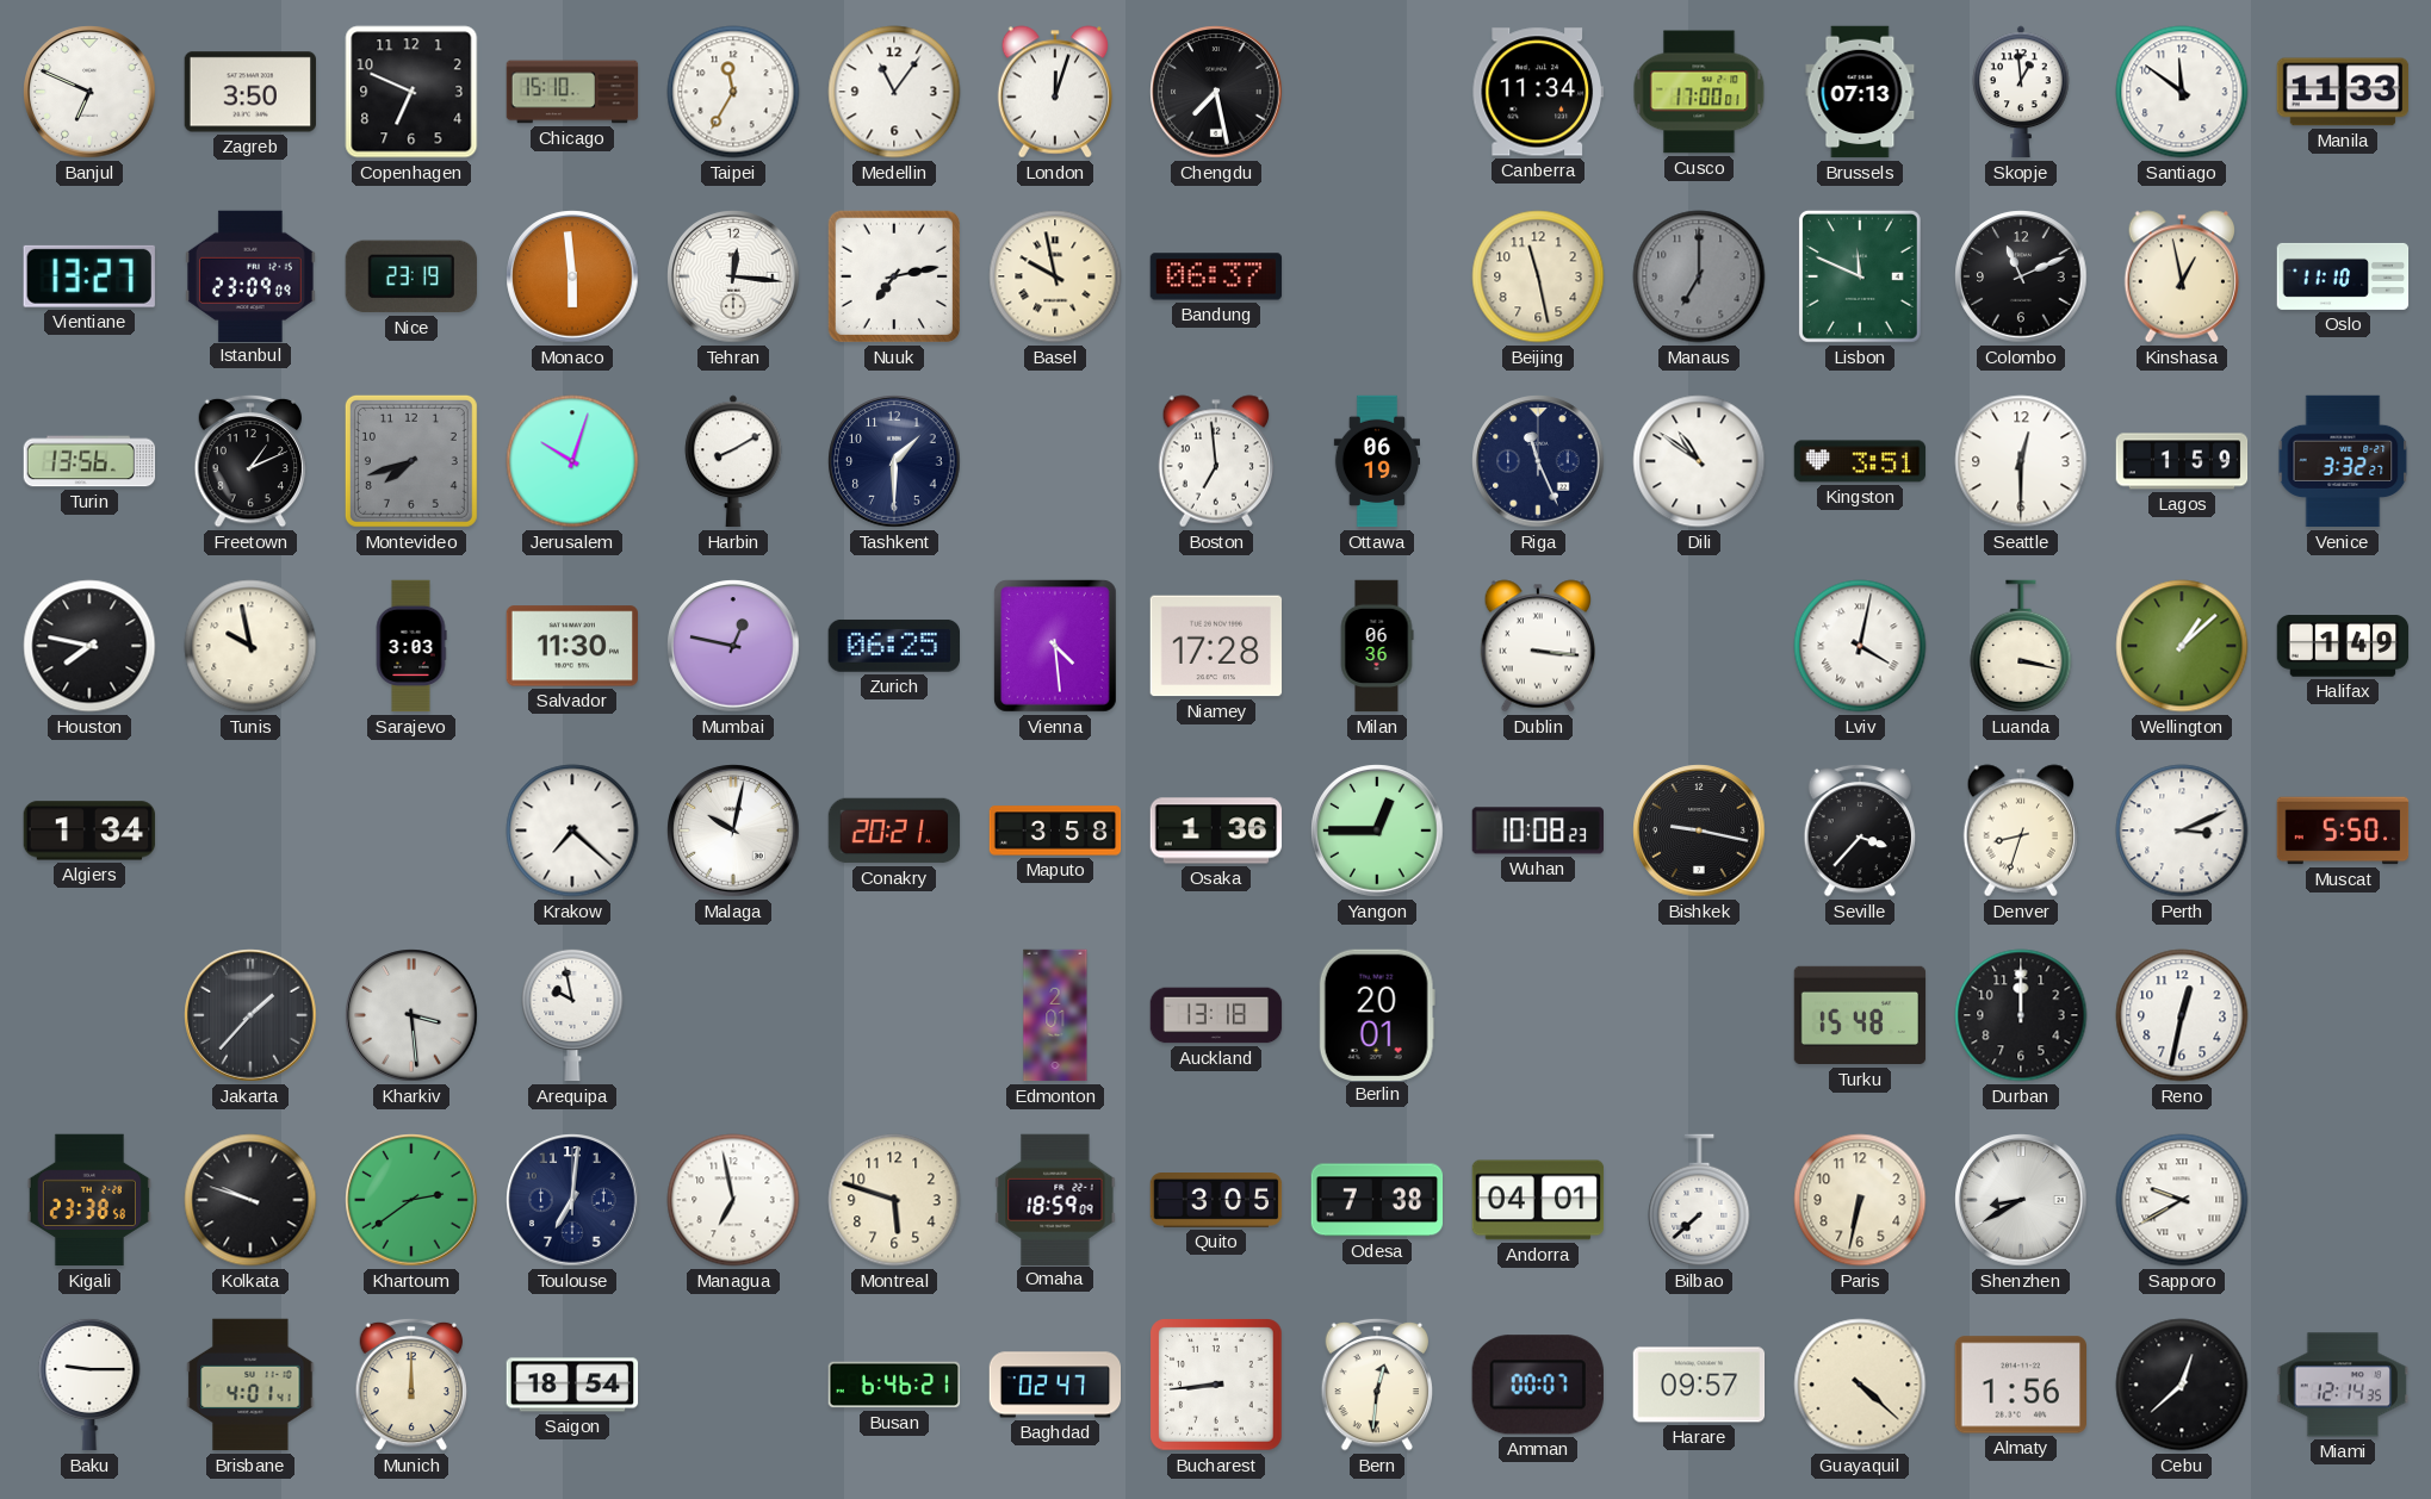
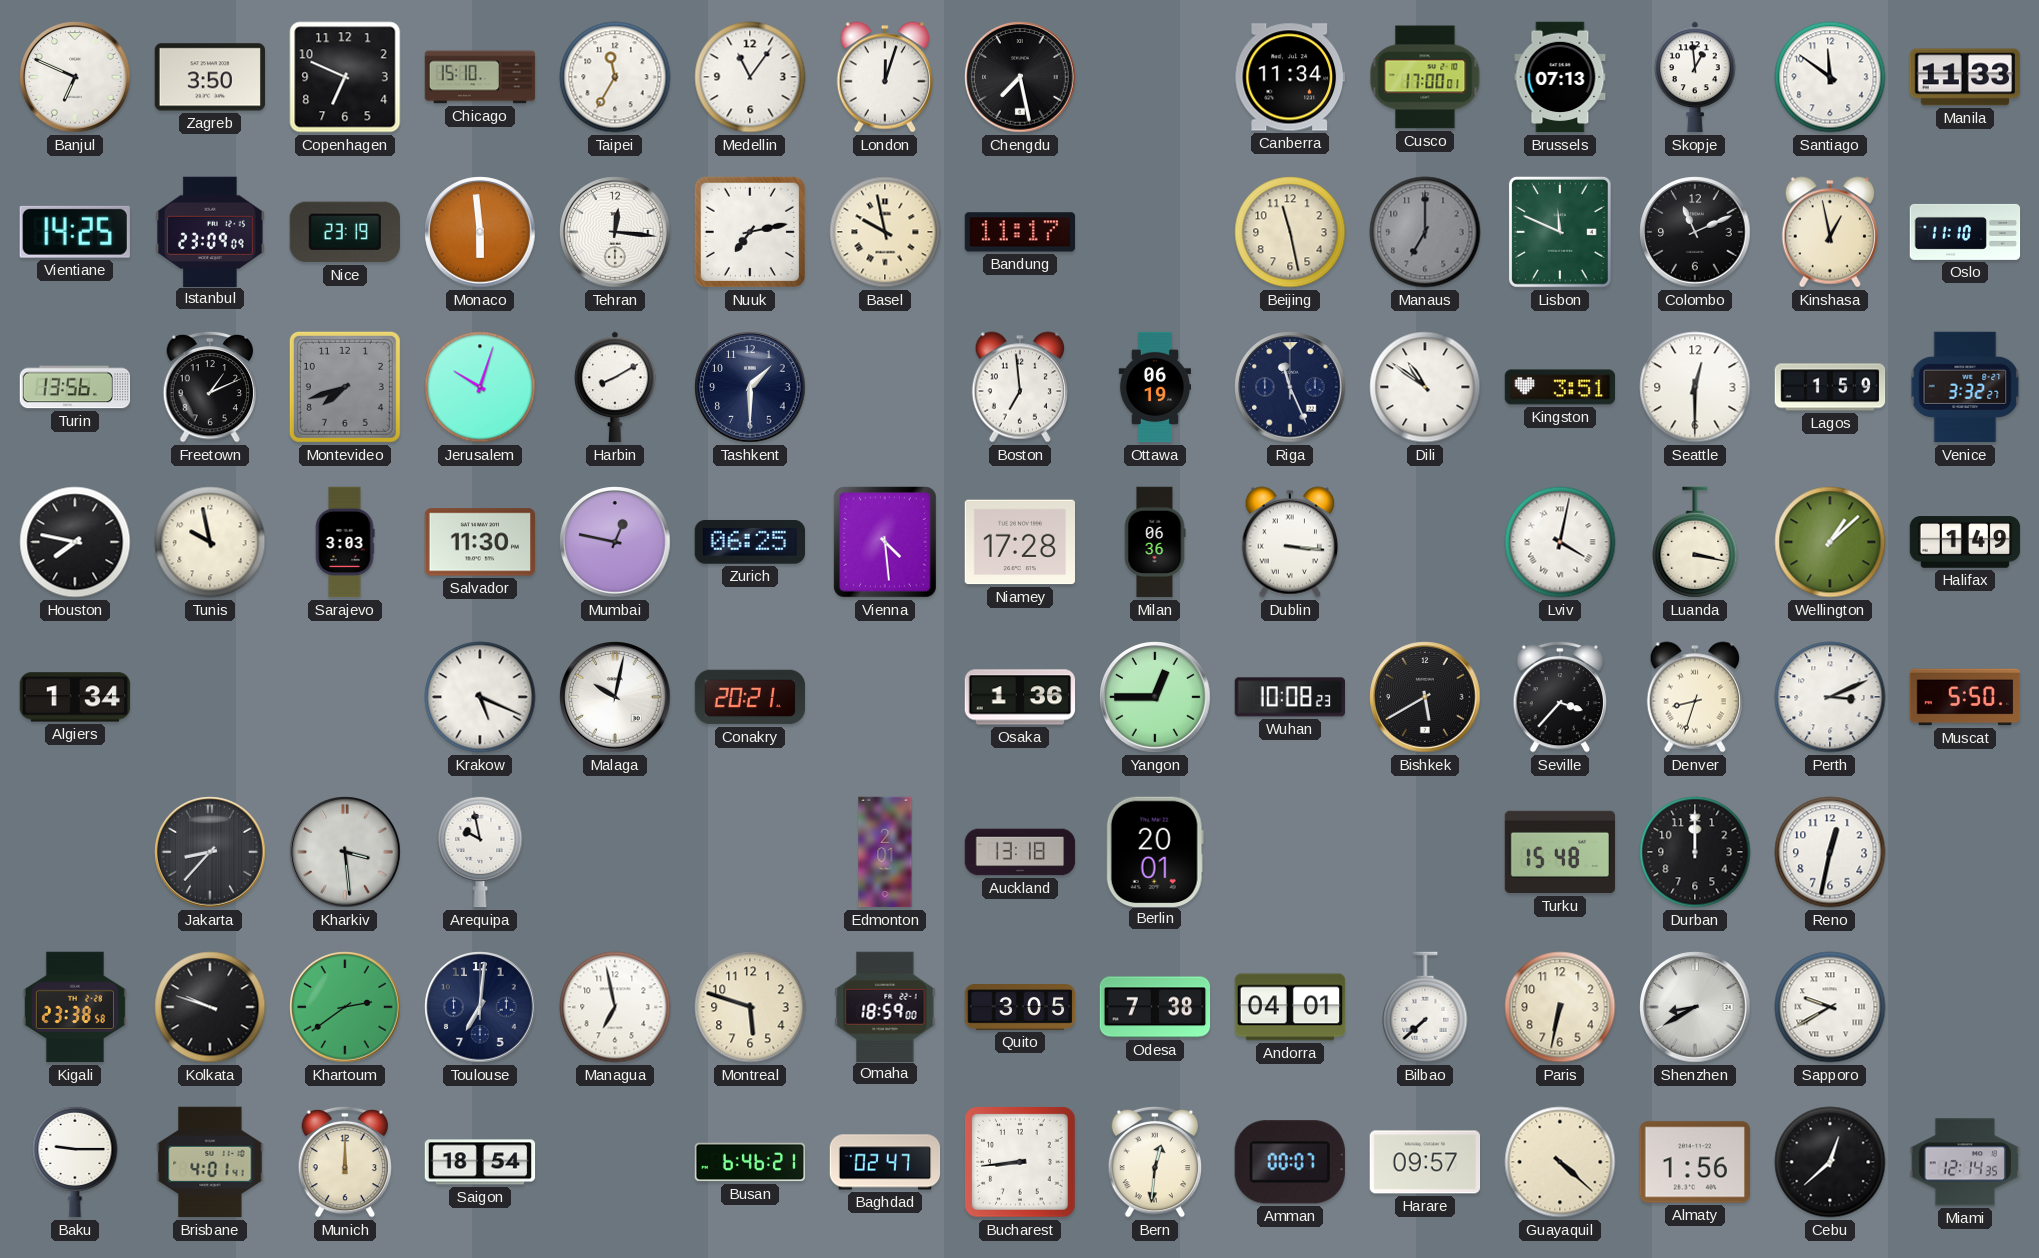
Vientiane: 13:27 -> 14:25 (75, 232)
Bandung: 06:37 -> 11:17 (1020, 232)
Krakow: 7:22 -> 5:19 (480, 697)
Maputo: 3:58 -> none (1055, 831)
Bishkek: 9:17 -> 5:40 (1425, 697)
Jakarta: 1:37 -> 8:37 (210, 852)
Omaha: 18:59:09 -> 18:59:00 (885, 1006)
